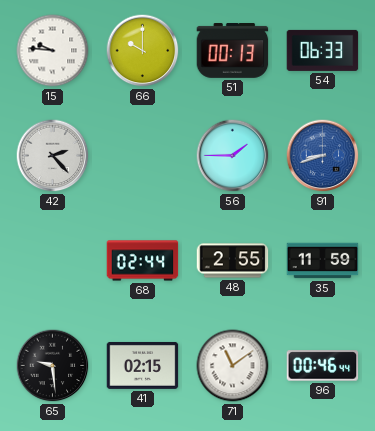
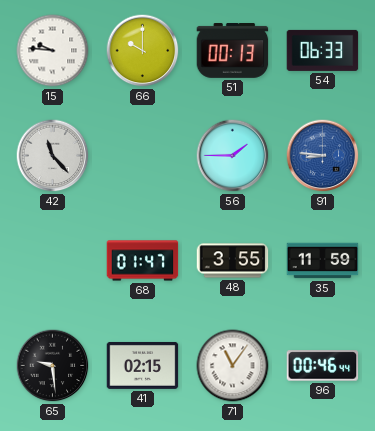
42: 2:23 -> 11:23 (53, 156)
91: 8:42 -> 8:46 (323, 156)
68: 02:44 -> 01:47 (143, 261)
48: 2:55 -> 3:55 (233, 261)
71: 11:09 -> 11:06 (233, 366)
